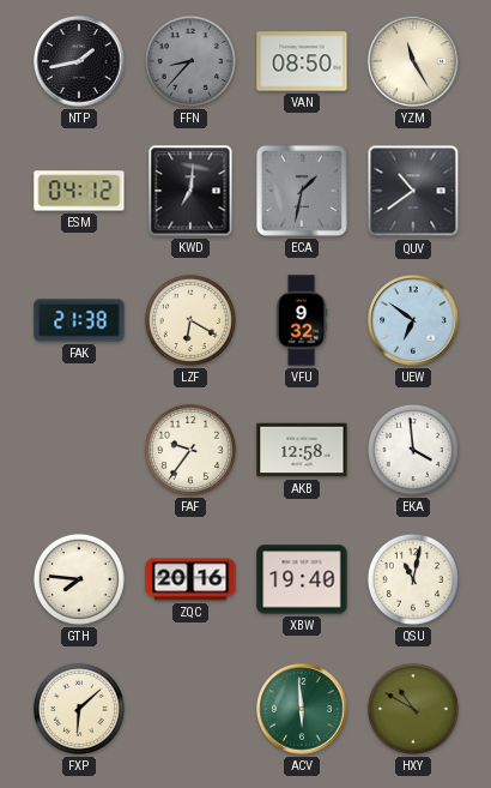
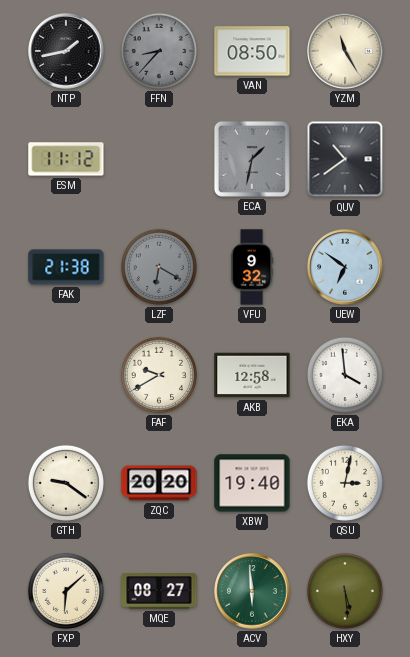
ESM: 04:12 -> 11:12 (66, 159)
KWD: 7:01 -> none (190, 191)
LZF dial: cream -> grey (159, 267)
FAF: 9:36 -> 9:40 (159, 375)
GTH: 7:46 -> 9:21 (66, 483)
ZQC: 20:16 -> 20:20 (159, 483)
QSU: 11:02 -> 3:02 (345, 483)
MQE: none -> 08:27 (159, 591)
HXY: 10:50 -> 5:29 (345, 591)
